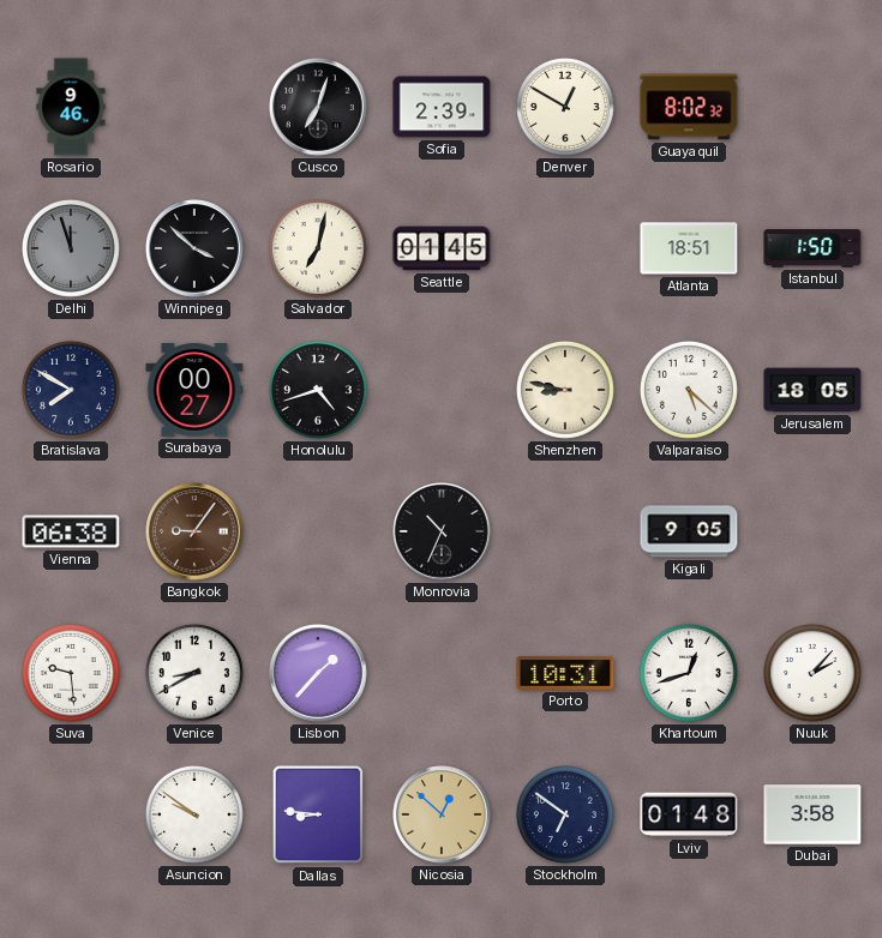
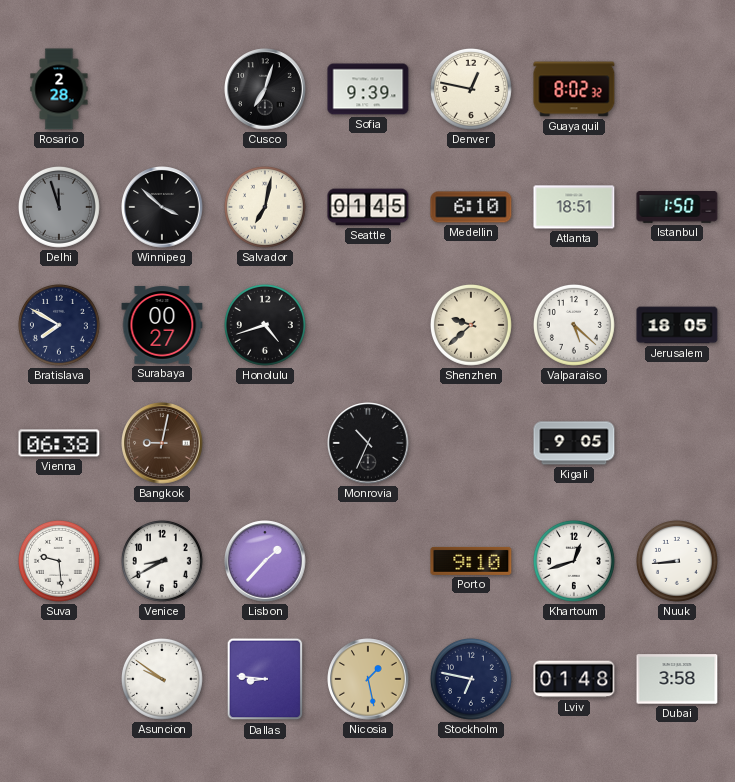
Rosario: 9:46 -> 2:28 (59, 89)
Sofia: 2:39 -> 9:39 (368, 89)
Denver: 12:50 -> 12:47 (471, 89)
Medellin: none -> 6:10 (471, 207)
Shenzhen: 8:47 -> 9:38 (471, 325)
Bangkok: 9:06 -> 9:02 (162, 443)
Porto: 10:31 -> 9:10 (471, 561)
Nuuk: 2:07 -> 8:44 (677, 561)
Nicosia: 12:52 -> 1:28 (368, 679)
Stockholm: 6:51 -> 6:47 (471, 679)
